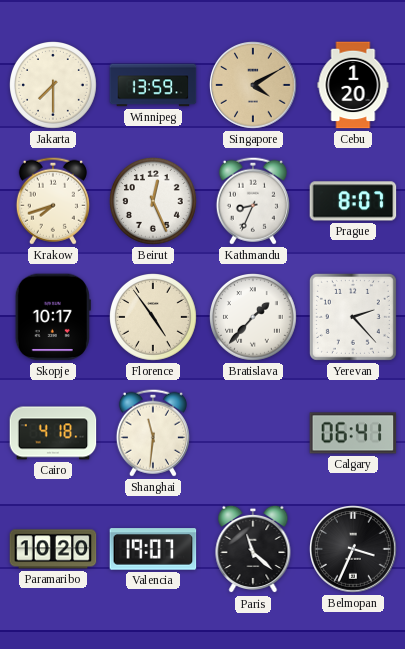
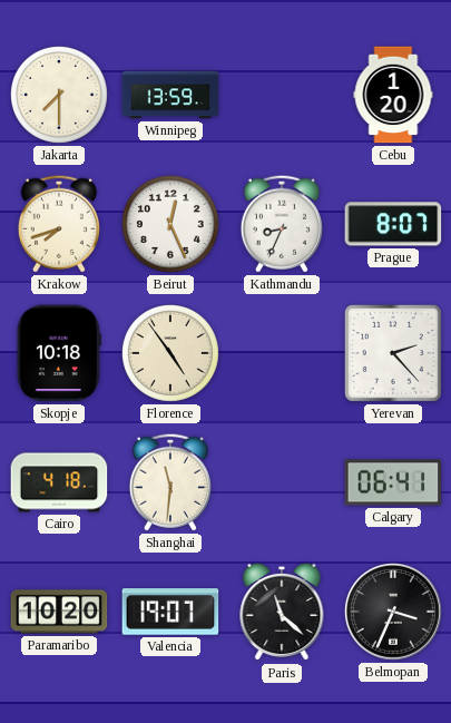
Singapore: 4:10 -> none (254, 86)
Skopje: 10:17 -> 10:18 (59, 353)
Bratislava: 1:37 -> none (254, 318)
